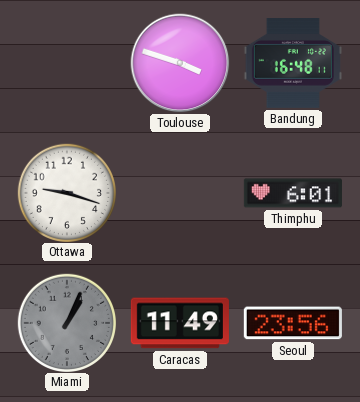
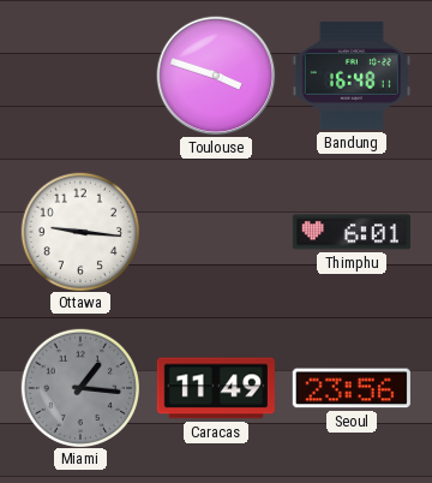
Ottawa: 9:18 -> 9:16 (79, 231)
Miami: 1:04 -> 1:16 (79, 387)
